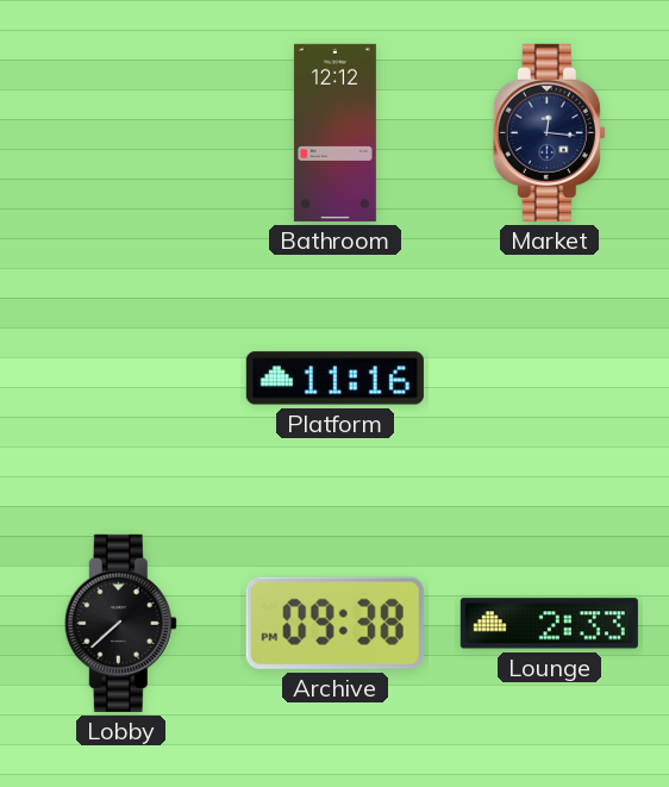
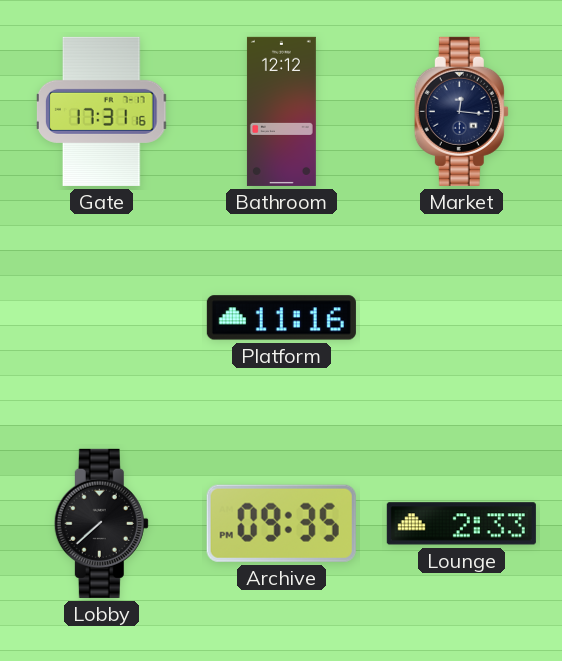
Gate: none -> 17:31 (102, 111)
Archive: 09:38 -> 09:35 (281, 523)
